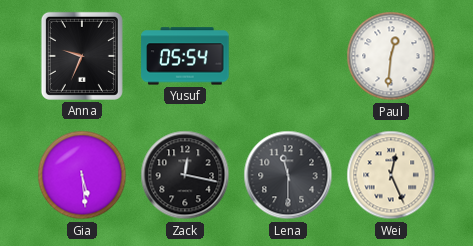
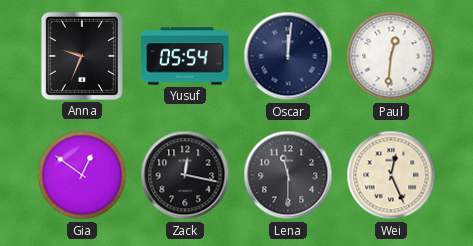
Oscar: none -> 12:01 (288, 56)
Gia: 5:29 -> 12:51 (82, 175)
